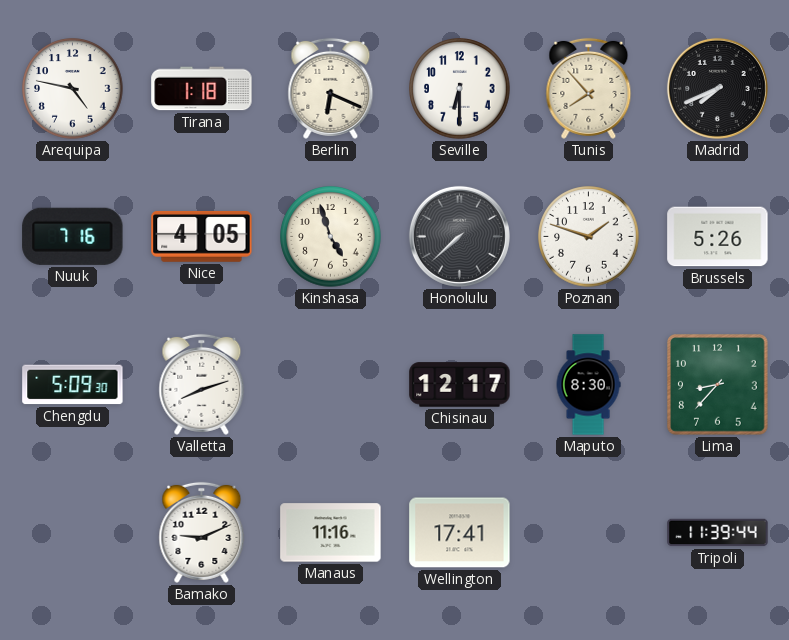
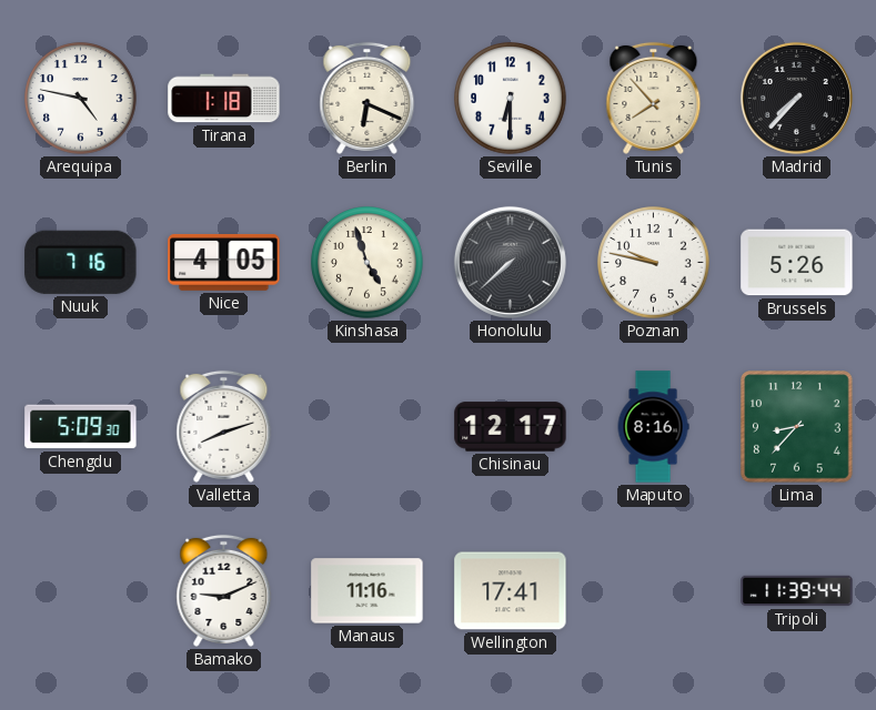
Madrid: 7:41 -> 7:37 (796, 98)
Poznan: 1:48 -> 9:47 (654, 263)
Maputo: 8:30 -> 8:16 (653, 427)
